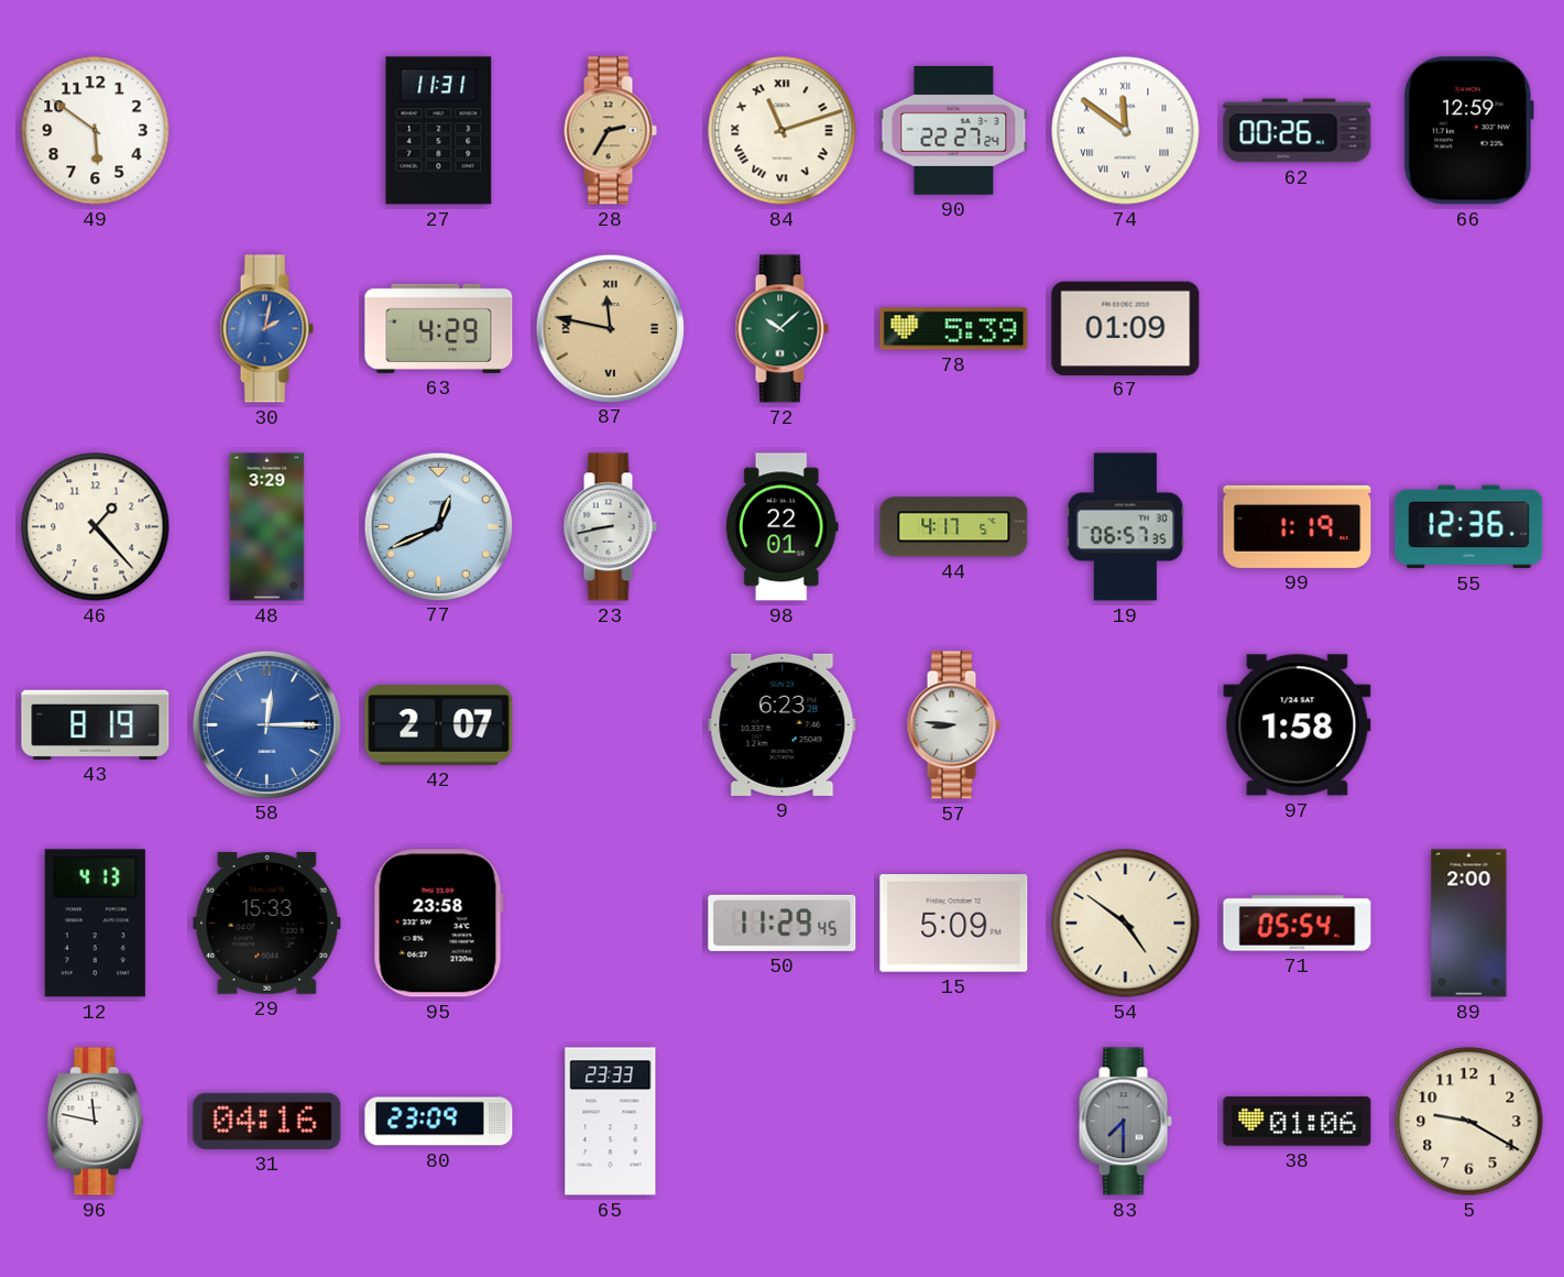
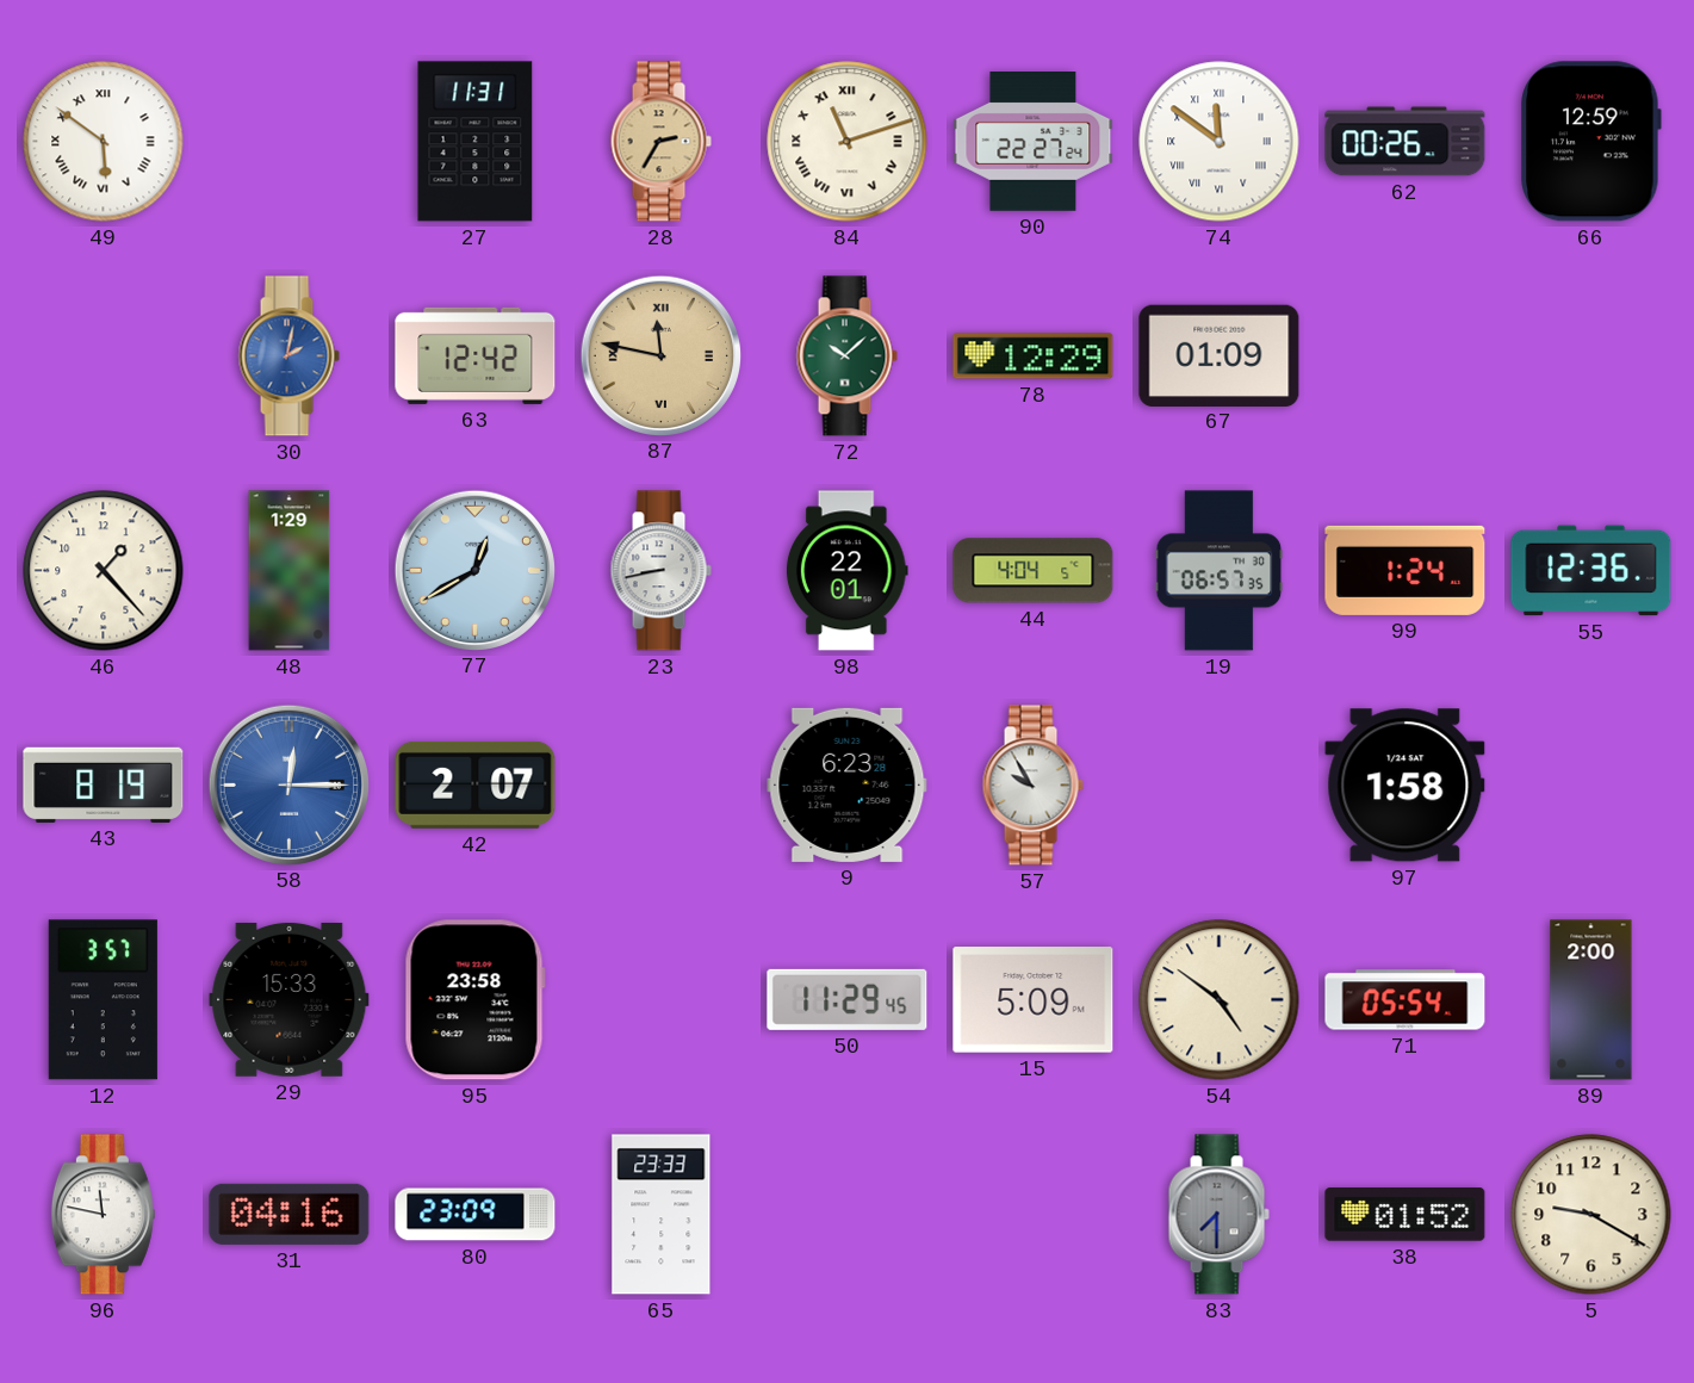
49 numerals: Arabic -> Roman (104, 142)
63: 4:29 -> 12:42 (476, 355)
78: 5:39 -> 12:29 (1034, 356)
48: 3:29 -> 1:29 (290, 571)
77: 12:41 -> 12:40 (474, 570)
44: 4:17 -> 4:04 (1034, 571)
99: 1:19 -> 1:24 (1406, 570)
57: 8:46 -> 9:55 (1032, 786)
12: 4:13 -> 3:57 (103, 1000)
38: 01:06 -> 01:52 (1406, 1215)
